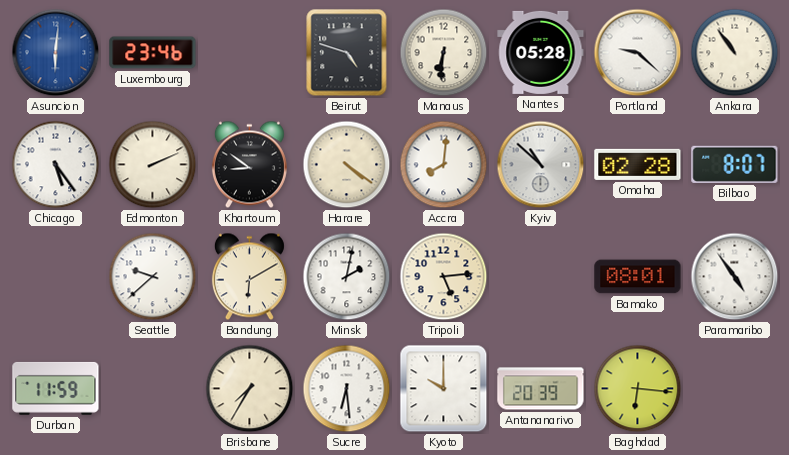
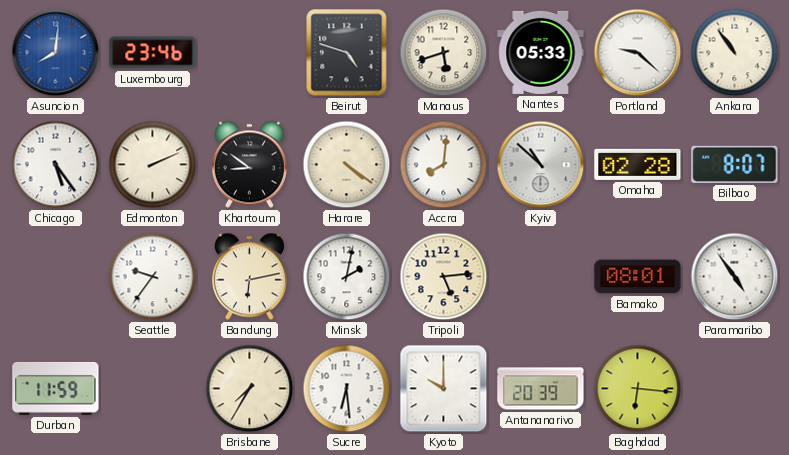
Asuncion: 6:01 -> 8:01 (56, 53)
Manaus: 6:31 -> 5:42 (444, 53)
Nantes: 05:28 -> 05:33 (541, 52)
Seattle: 9:38 -> 9:36 (153, 277)
Bandung: 6:10 -> 6:13 (249, 277)
